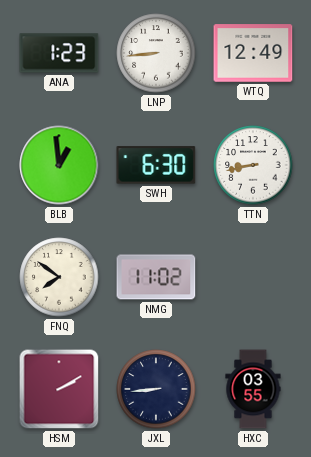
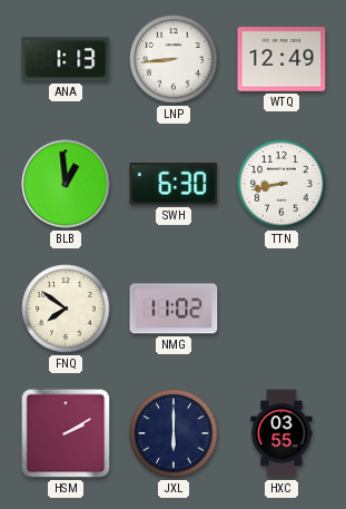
ANA: 1:23 -> 1:13 (66, 59)
JXL: 8:44 -> 6:00 (174, 433)
